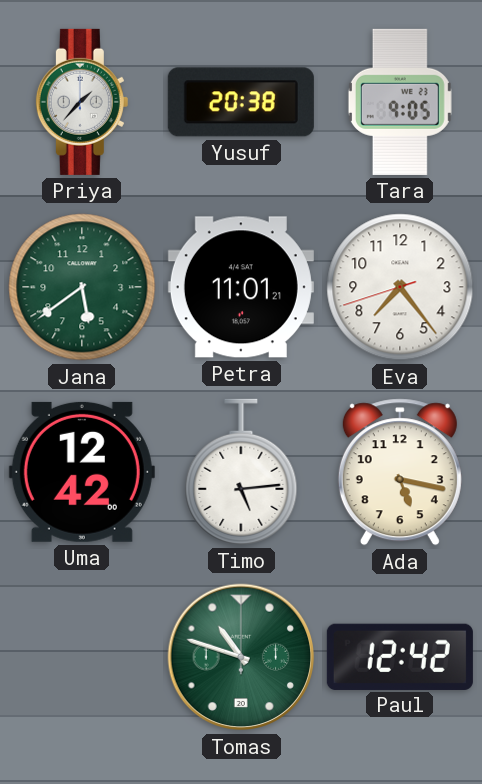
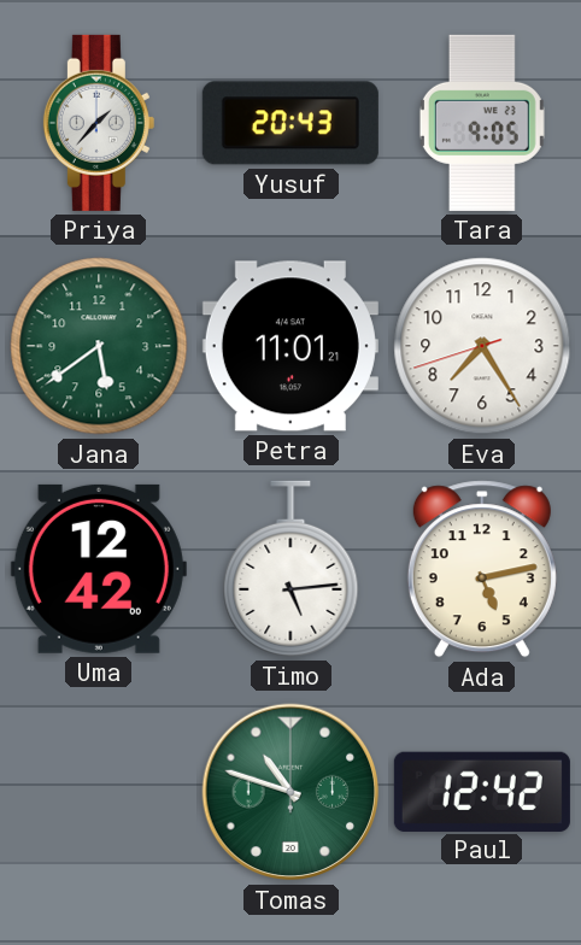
Yusuf: 20:38 -> 20:43 (290, 123)
Eva: 7:23 -> 7:24 (482, 346)
Ada: 5:17 -> 5:13 (482, 569)
